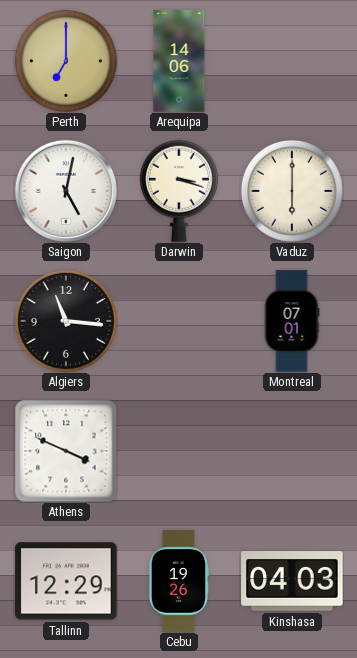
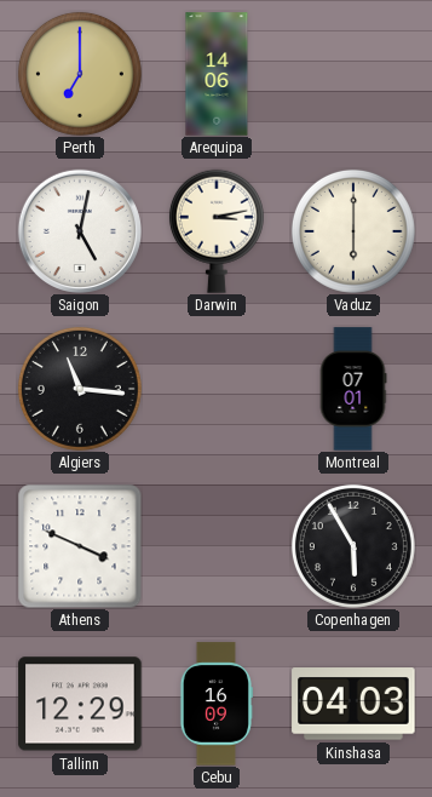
Darwin: 3:18 -> 3:13 (217, 231)
Copenhagen: none -> 5:55 (353, 546)
Cebu: 19:26 -> 16:09 (215, 704)
